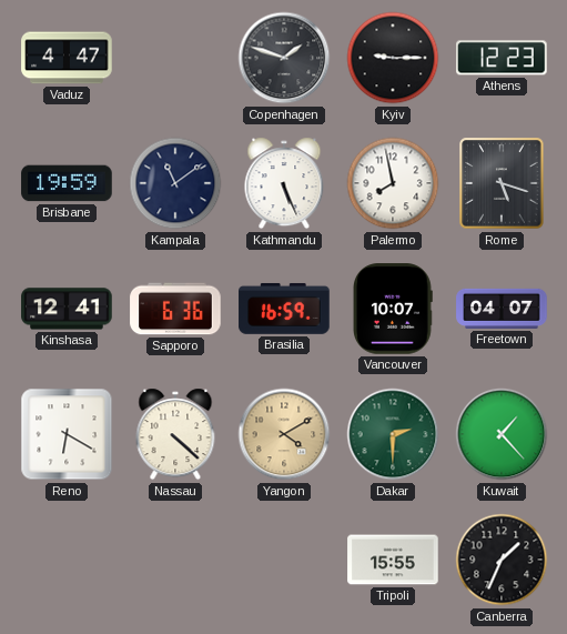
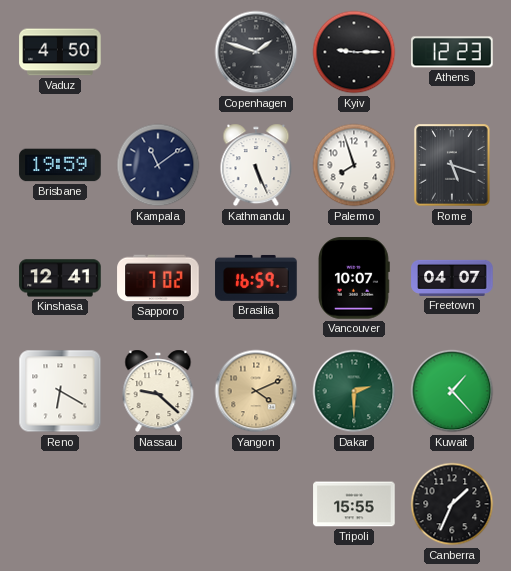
Vaduz: 4:47 -> 4:50 (60, 52)
Palermo: 7:58 -> 7:57 (354, 165)
Sapporo: 6:36 -> 7:02 (158, 278)
Nassau: 4:22 -> 9:22 (158, 391)
Yangon: 4:10 -> 4:11 (256, 391)
